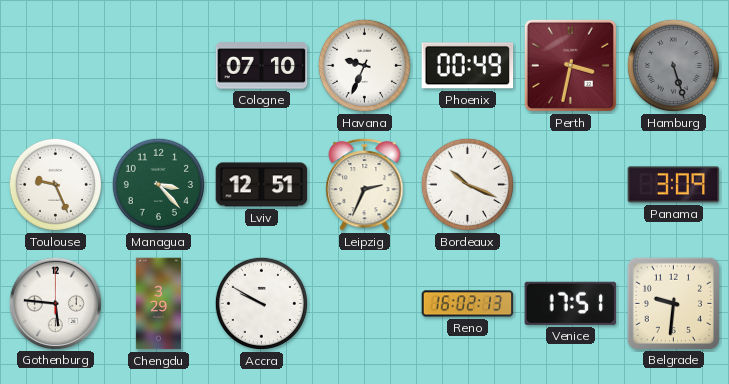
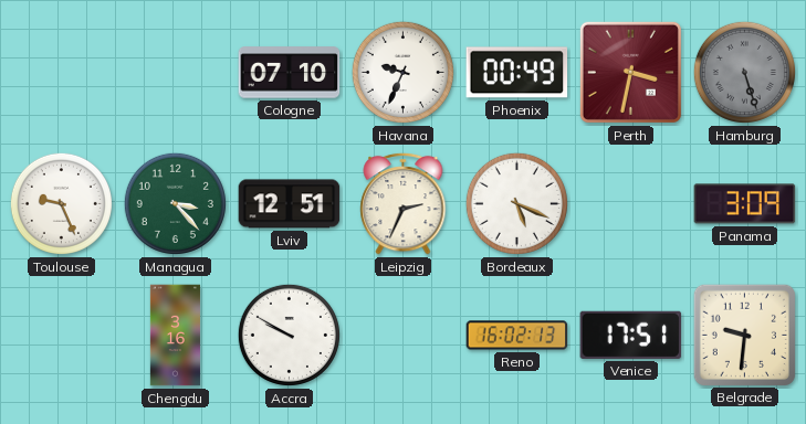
Bordeaux: 10:19 -> 5:19 (516, 203)
Gothenburg: 5:46 -> none (55, 303)
Chengdu: 3:29 -> 3:16 (175, 336)
